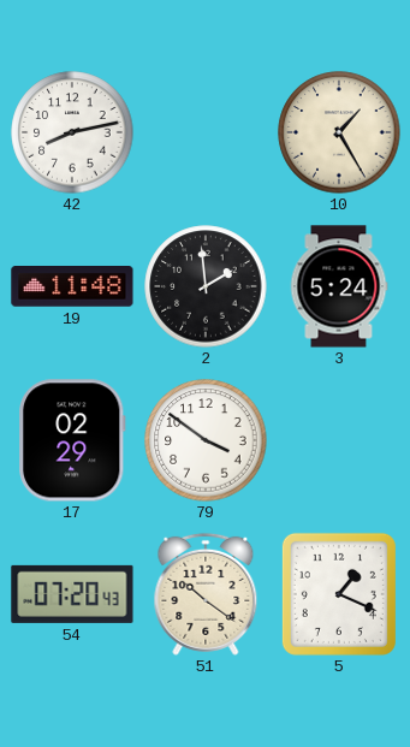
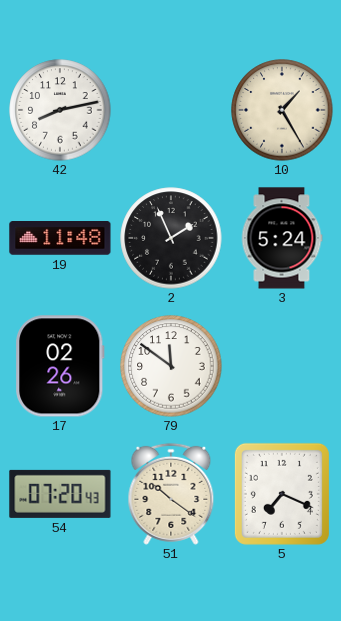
2: 1:59 -> 1:56 (171, 238)
17: 02:29 -> 02:26 (60, 366)
79: 3:51 -> 11:51 (171, 366)
5: 1:19 -> 7:19 (282, 494)
